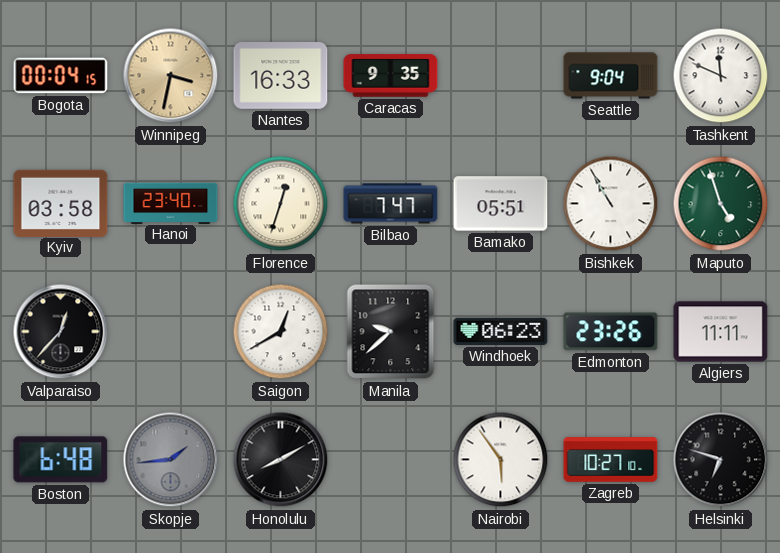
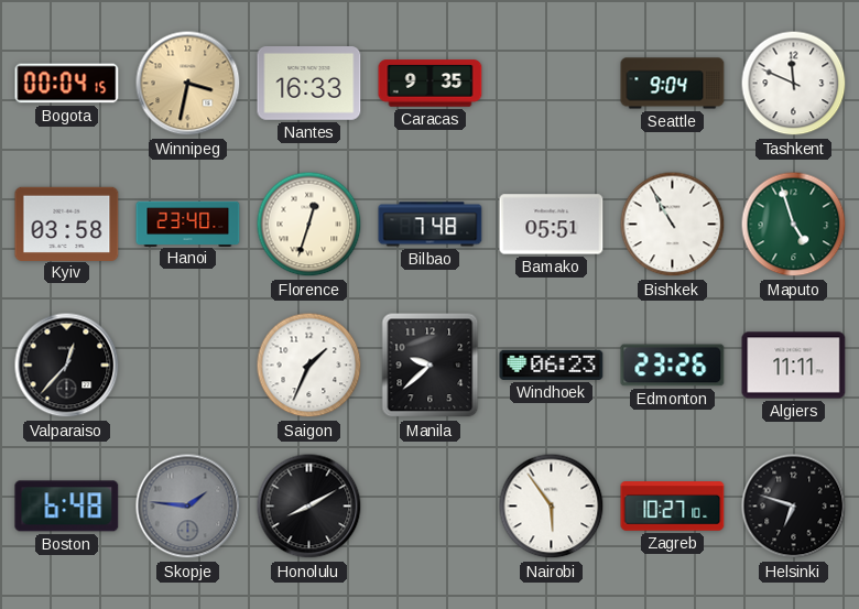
Bilbao: 7:47 -> 7:48 (431, 225)
Saigon: 12:40 -> 1:34 (309, 366)
Skopje: 1:44 -> 1:46 (188, 507)
